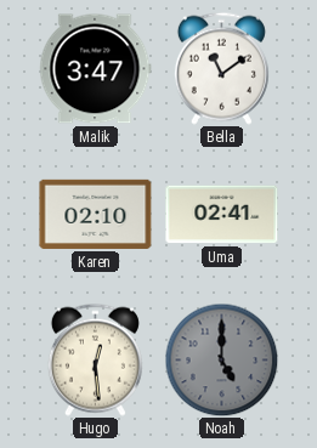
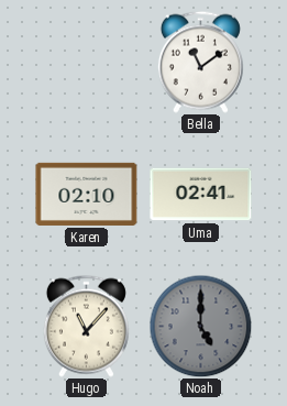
Malik: 3:47 -> none (96, 69)
Hugo: 12:29 -> 11:07 (86, 326)
